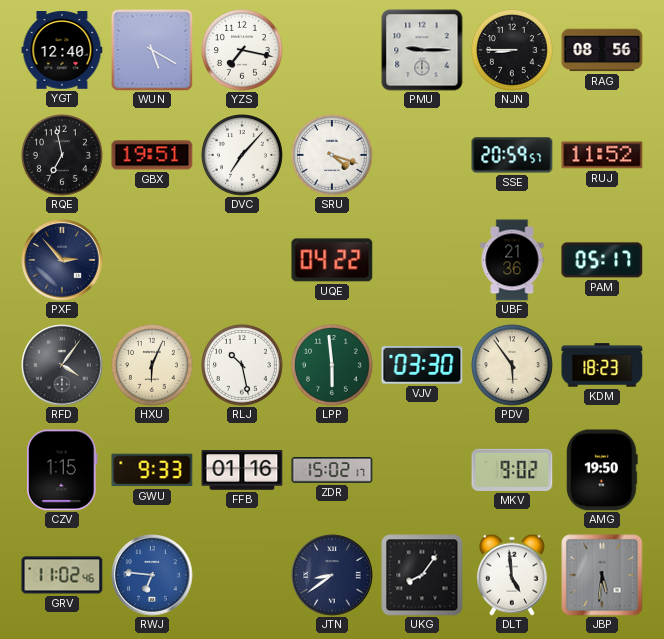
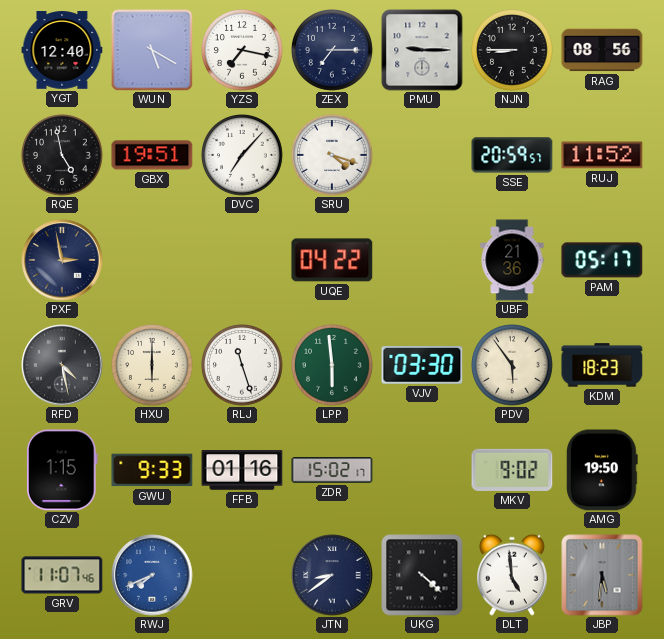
ZEX: none -> 7:15 (333, 51)
RQE: 6:58 -> 4:58 (63, 156)
PXF: 2:53 -> 2:58 (62, 260)
RFD: 4:06 -> 4:28 (62, 365)
HXU: 6:04 -> 6:00 (153, 366)
RLJ: 10:28 -> 11:27 (243, 366)
GRV: 11:02 -> 11:07 (62, 575)
RWJ: 6:46 -> 7:41 (152, 575)
UKG: 8:06 -> 4:22 (422, 575)
